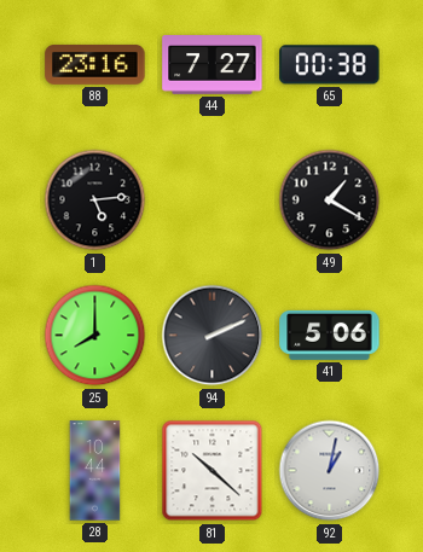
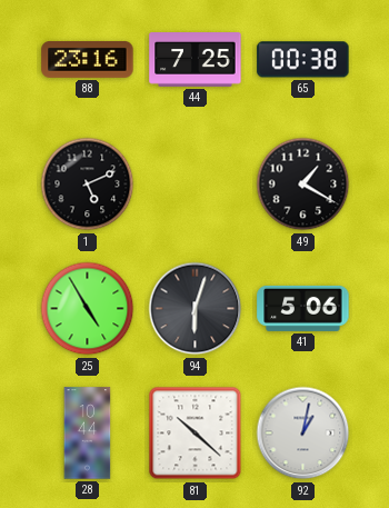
44: 7:27 -> 7:25 (196, 60)
1: 5:14 -> 5:11 (88, 185)
25: 8:00 -> 4:55 (88, 309)
94: 2:11 -> 6:03 (196, 309)
